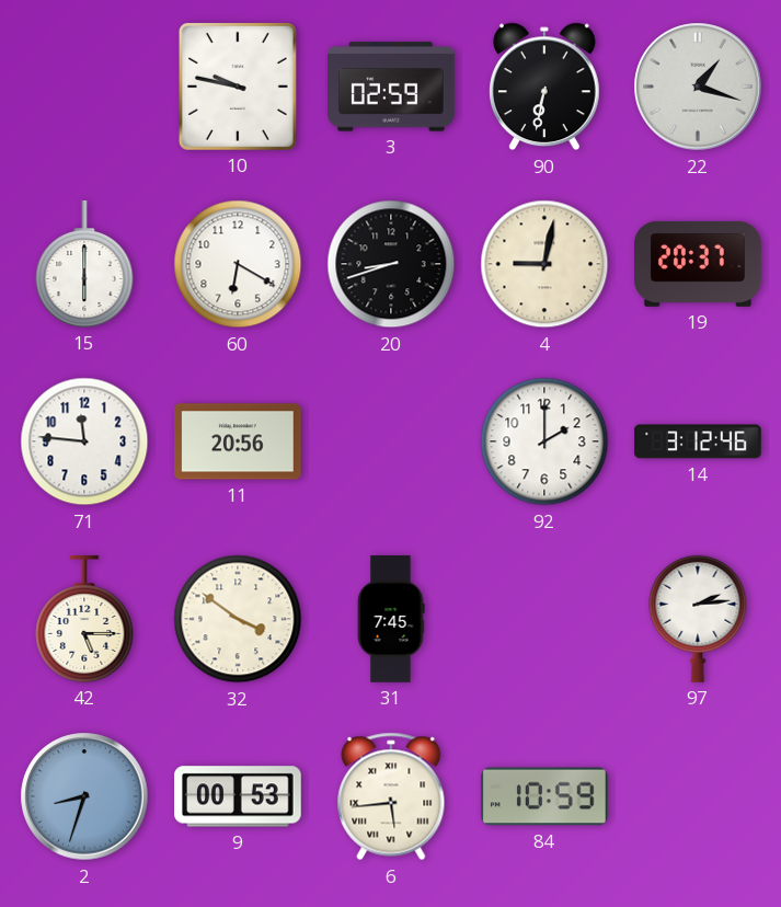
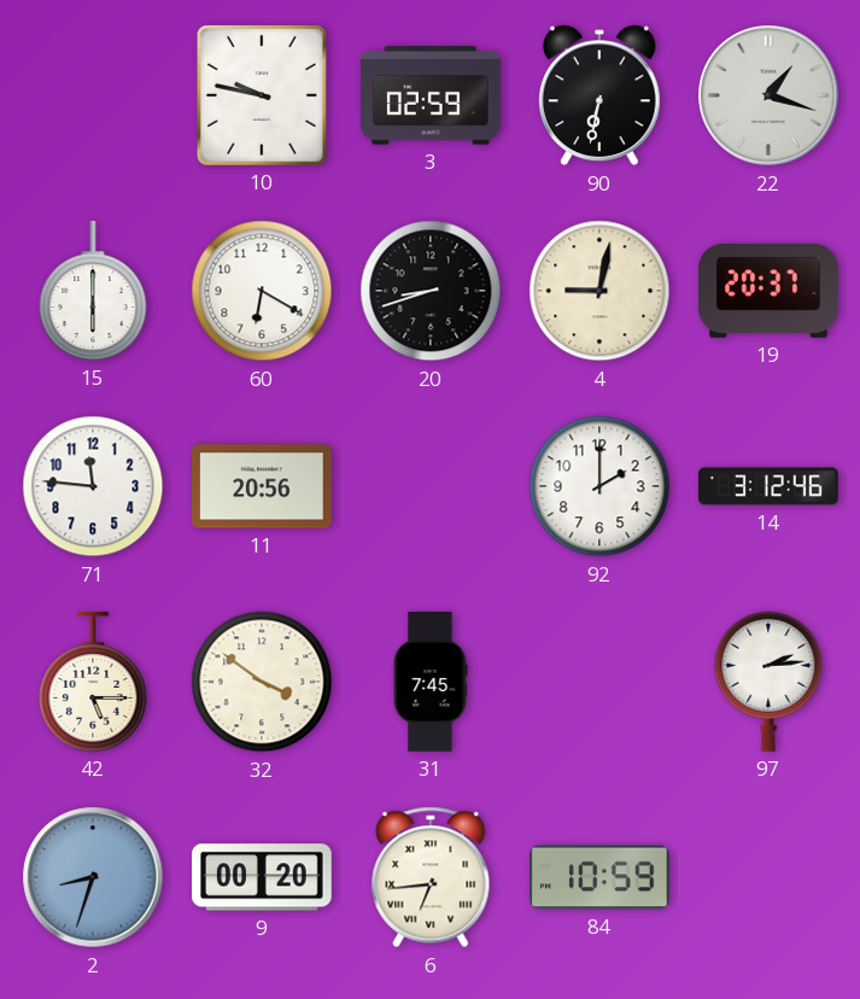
9: 00:53 -> 00:20 (263, 877)
6: 5:44 -> 6:44 (431, 877)
